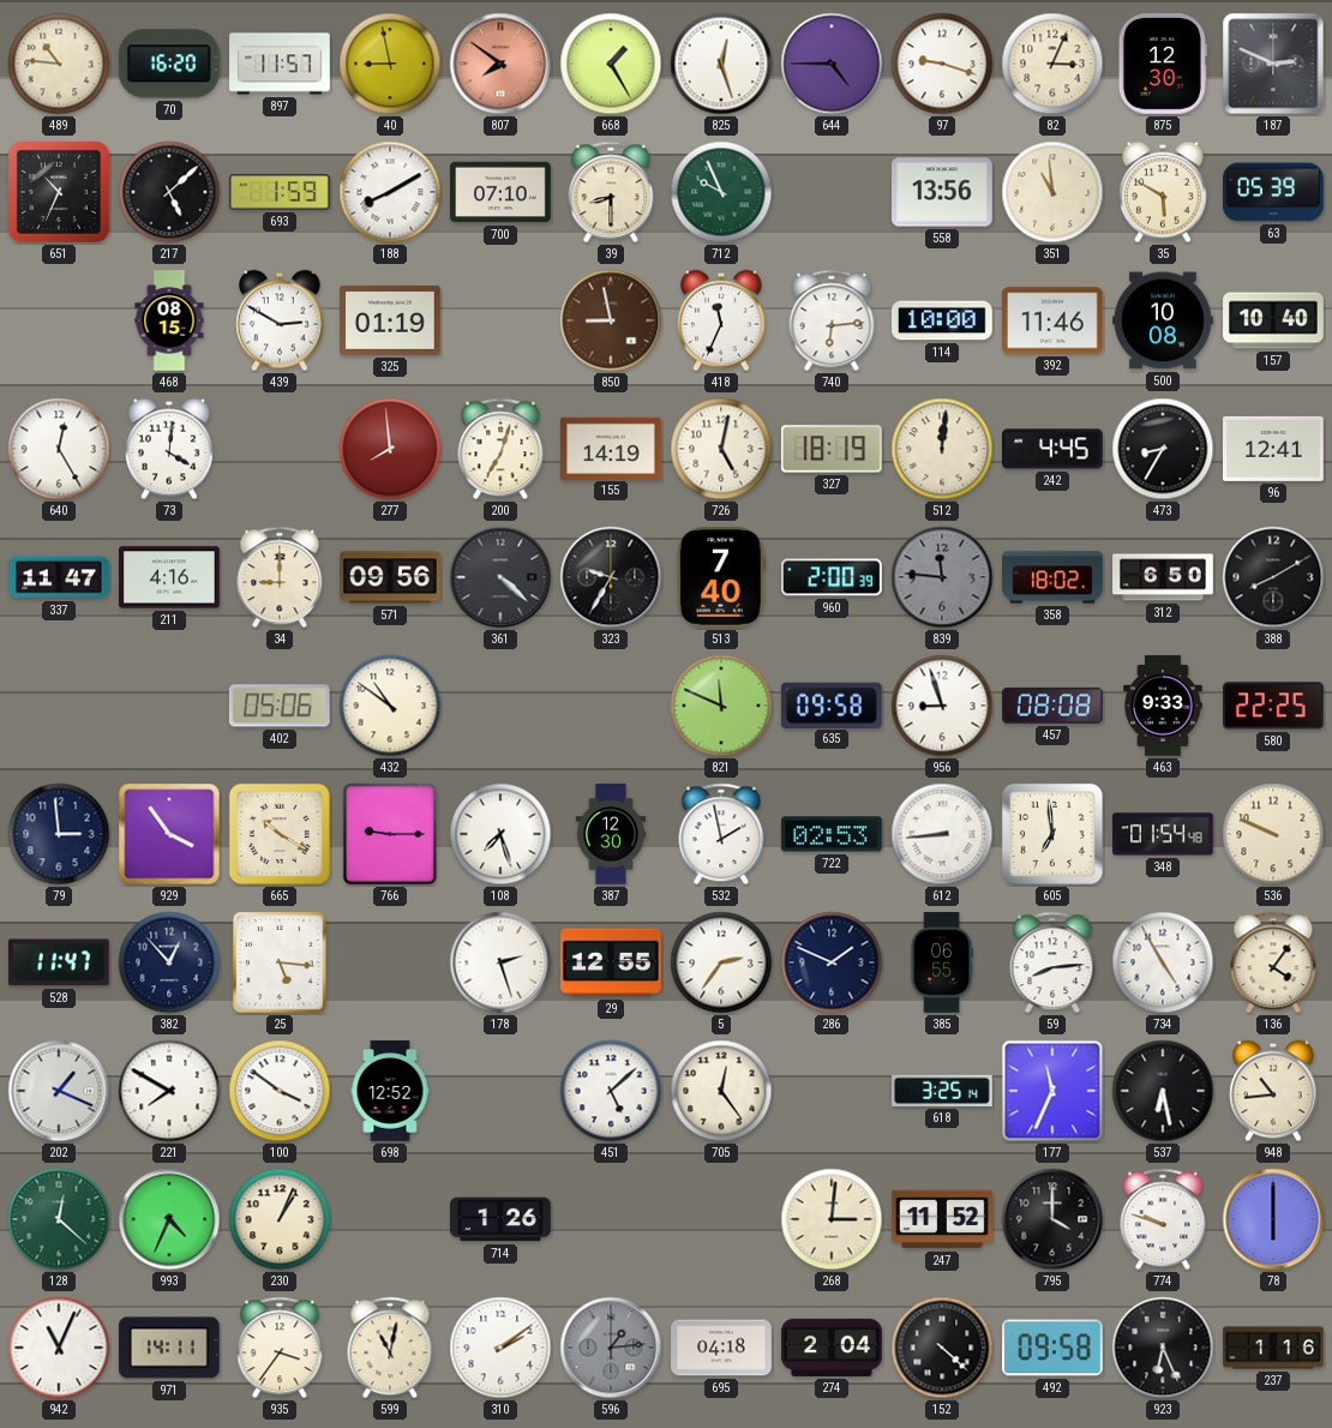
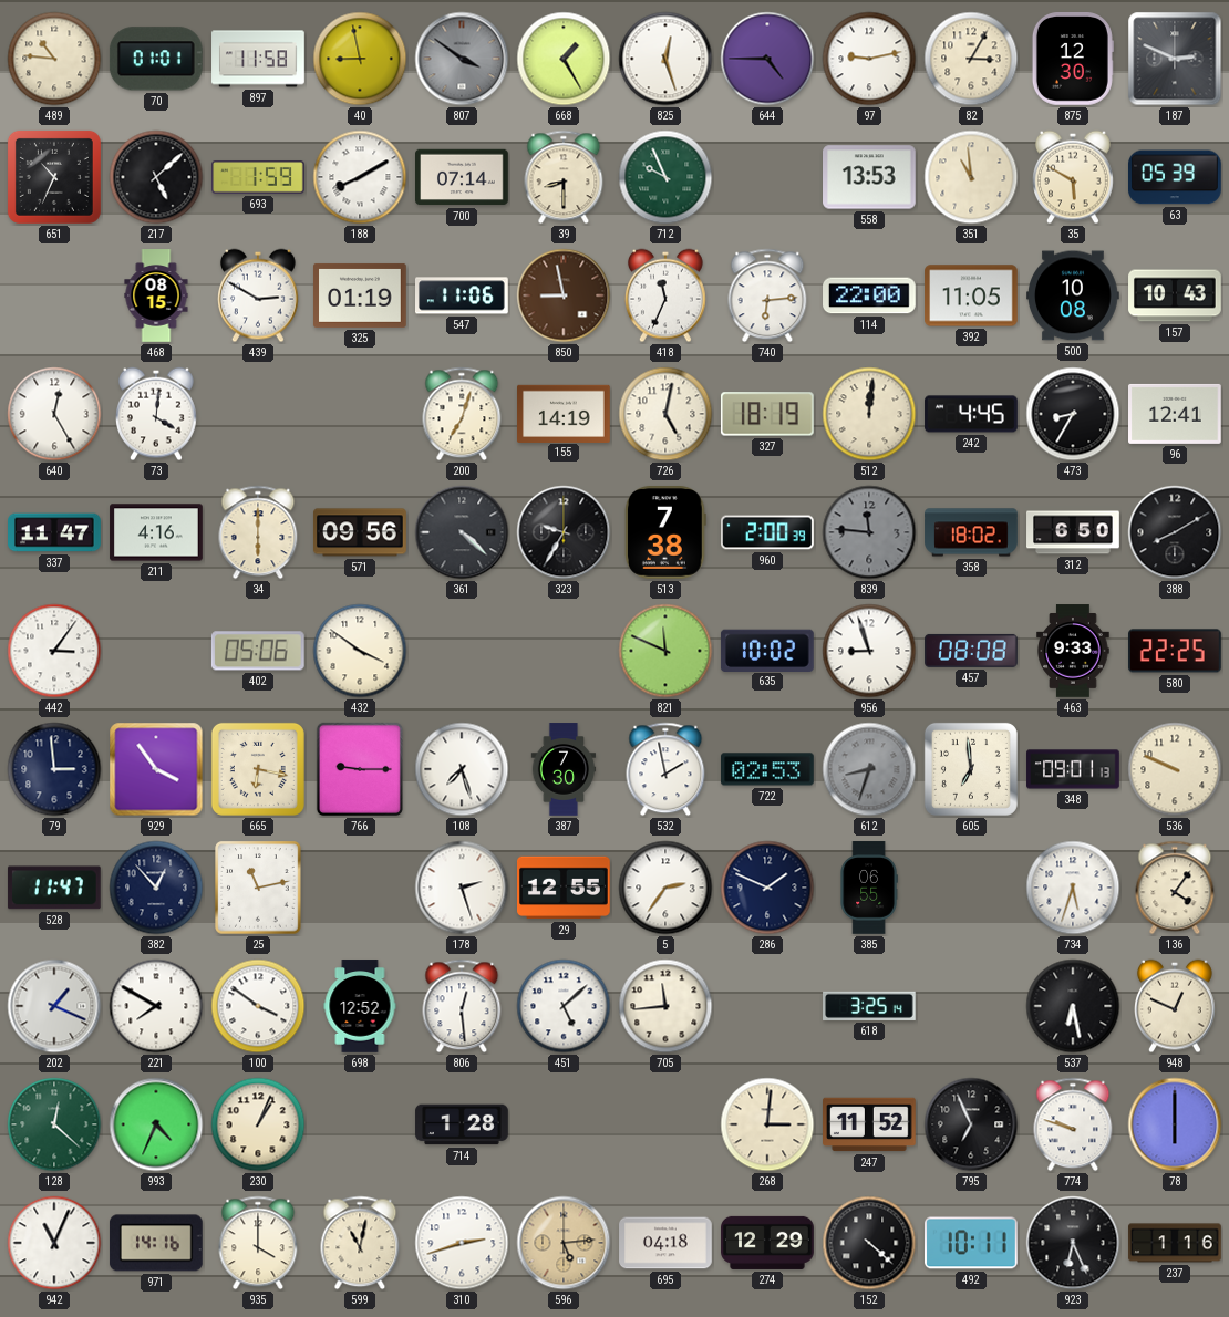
70: 16:20 -> 01:01 (156, 59)
897: 11:57 -> 11:58 (258, 59)
807: 7:51 -> 3:51 (462, 59)
807 dial: salmon -> grey (462, 59)
97: 9:18 -> 9:13 (869, 59)
82: 3:04 -> 3:05 (971, 59)
700: 07:10 -> 07:14 (462, 177)
558: 13:56 -> 13:53 (870, 177)
547: none -> 11:06 (463, 295)
114: 10:00 -> 22:00 (870, 295)
392: 11:46 -> 11:05 (972, 295)
157: 10:40 -> 10:43 (1175, 295)
277: 7:59 -> none (390, 449)
34: 9:00 -> 6:00 (258, 532)
513: 7:40 -> 7:38 (667, 533)
442: none -> 3:06 (54, 651)
432: 10:51 -> 3:51 (360, 651)
635: 09:58 -> 10:02 (767, 650)
665: 10:20 -> 6:17 (258, 769)
387: 12:30 -> 7:30 (564, 769)
612: 8:44 -> 8:33 (869, 769)
612 dial: white -> grey (869, 769)
348: 01:54 -> 09:01 (1073, 769)
25: 5:16 -> 11:13 (258, 888)
59: 8:14 -> none (1052, 962)
734: 4:55 -> 5:33 (1073, 888)
806: none -> 12:29 (462, 1006)
705: 12:24 -> 11:44 (665, 1006)
177: 11:34 -> none (1052, 1091)
948: 10:44 -> 12:49 (1176, 1006)
714: 1:26 -> 1:28 (462, 1124)
795: 4:00 -> 6:56 (971, 1124)
971: 14:11 -> 14:16 (156, 1243)
935: 3:36 -> 4:00 (258, 1243)
310: 2:09 -> 2:42 (462, 1243)
596: 1:14 -> 5:14 (564, 1243)
596 dial: grey -> champagne (564, 1243)
274: 2:04 -> 12:29 (767, 1243)
492: 09:58 -> 10:11 (972, 1243)
